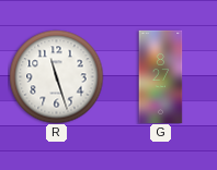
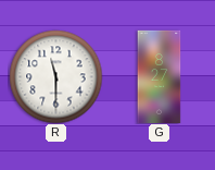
R: 11:27 -> 11:30 (55, 76)
